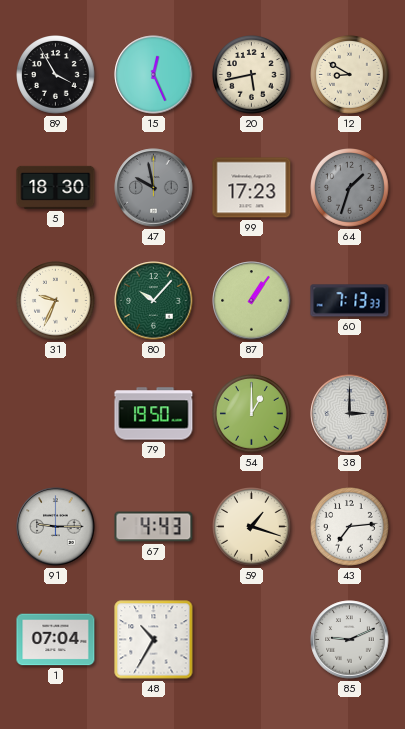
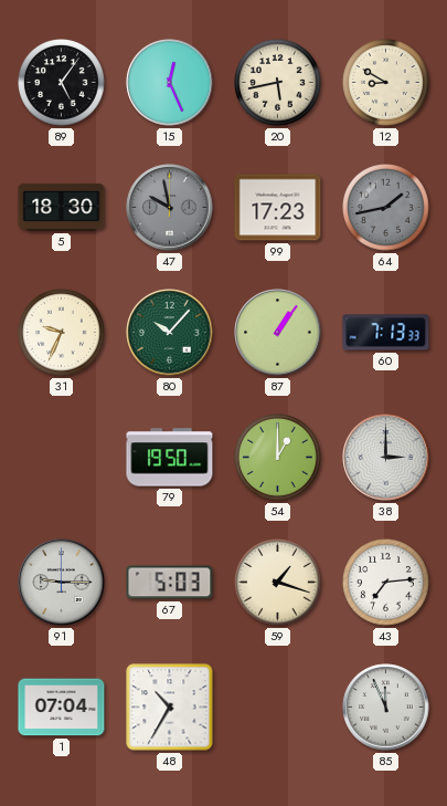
89: 3:55 -> 5:06 (62, 83)
64: 1:33 -> 1:43 (386, 208)
67: 4:43 -> 5:03 (170, 583)
85: 9:11 -> 11:56 (386, 708)
